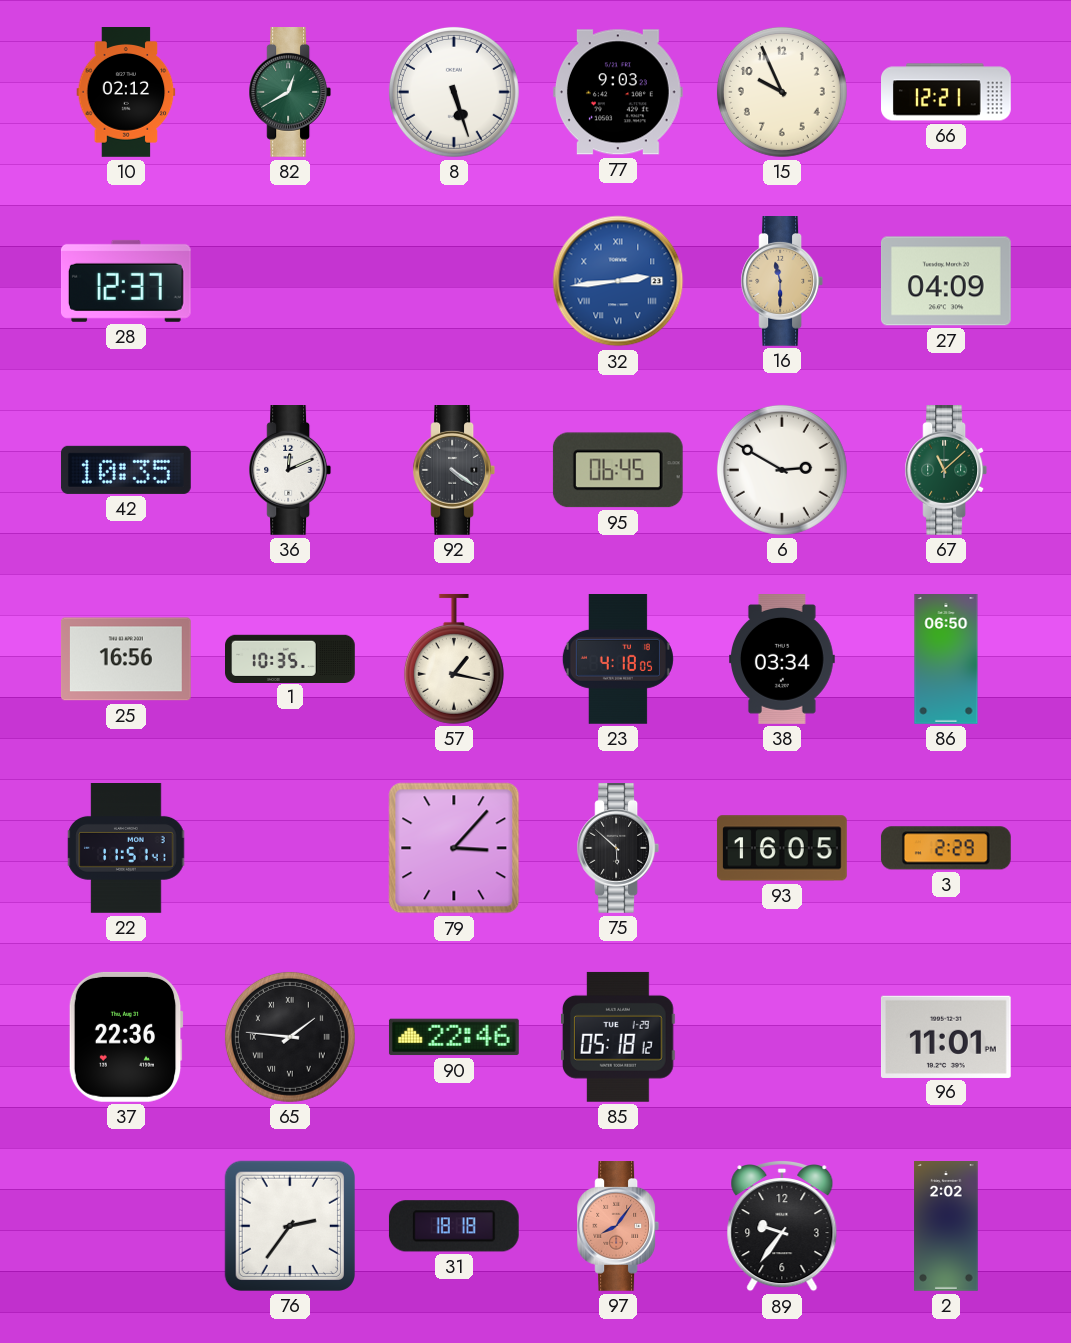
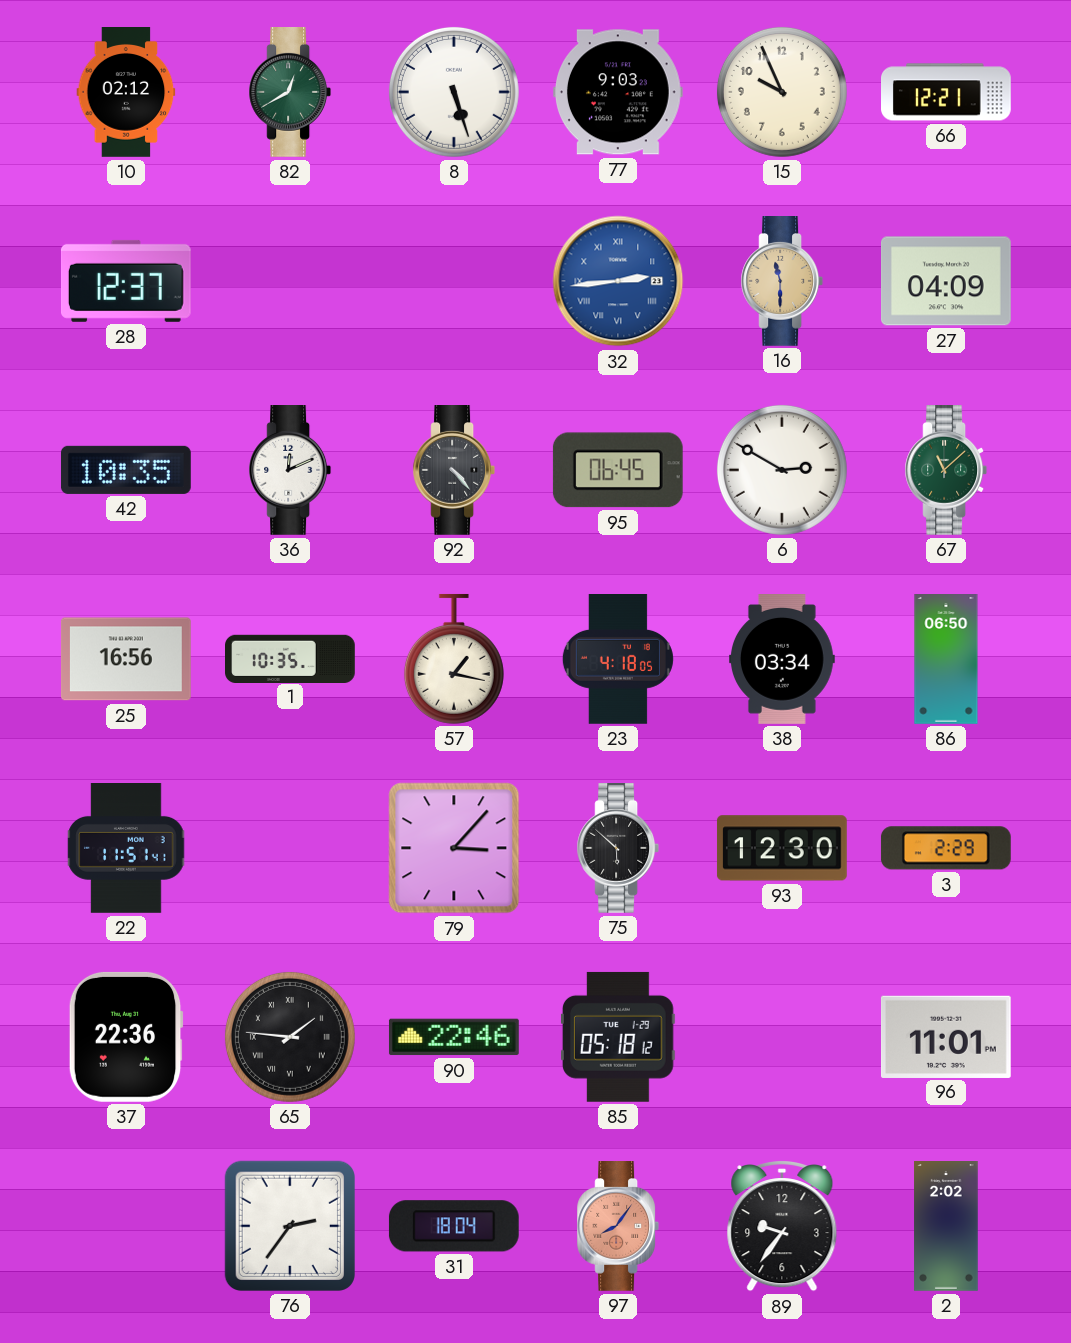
92: 4:21 -> 4:23 (454, 471)
93: 16:05 -> 12:30 (782, 848)
31: 18:18 -> 18:04 (454, 1226)
